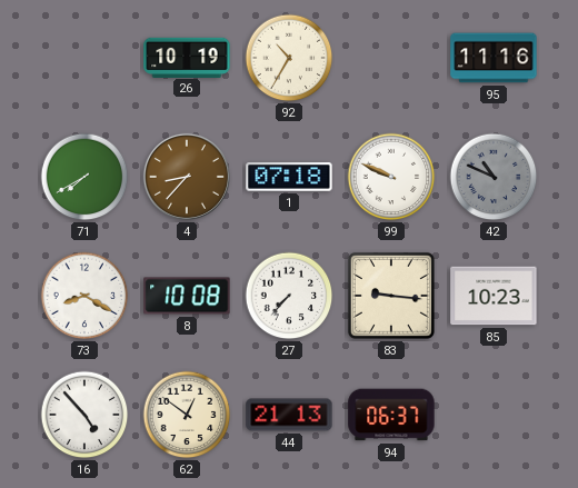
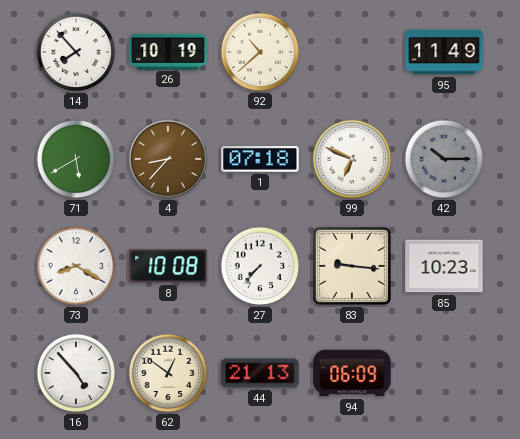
14: none -> 7:53 (76, 52)
92: 10:35 -> 10:38 (260, 52)
95: 11:16 -> 11:49 (444, 52)
71: 7:40 -> 5:40 (76, 159)
99: 9:49 -> 6:49 (352, 159)
42: 10:49 -> 10:15 (444, 159)
94: 06:37 -> 06:09 (352, 373)
